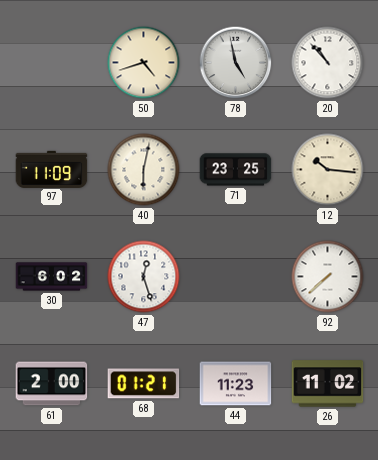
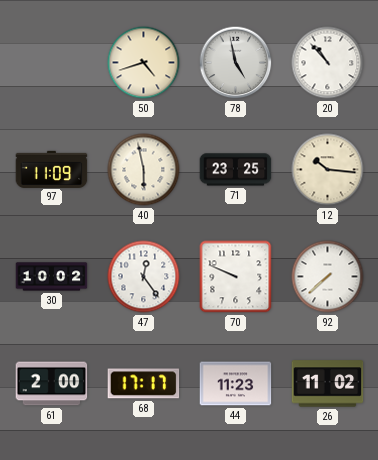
40: 6:02 -> 5:58 (144, 170)
30: 6:02 -> 10:02 (52, 277)
47: 12:27 -> 12:24 (144, 277)
70: none -> 9:49 (236, 277)
68: 01:21 -> 17:17 (144, 384)
